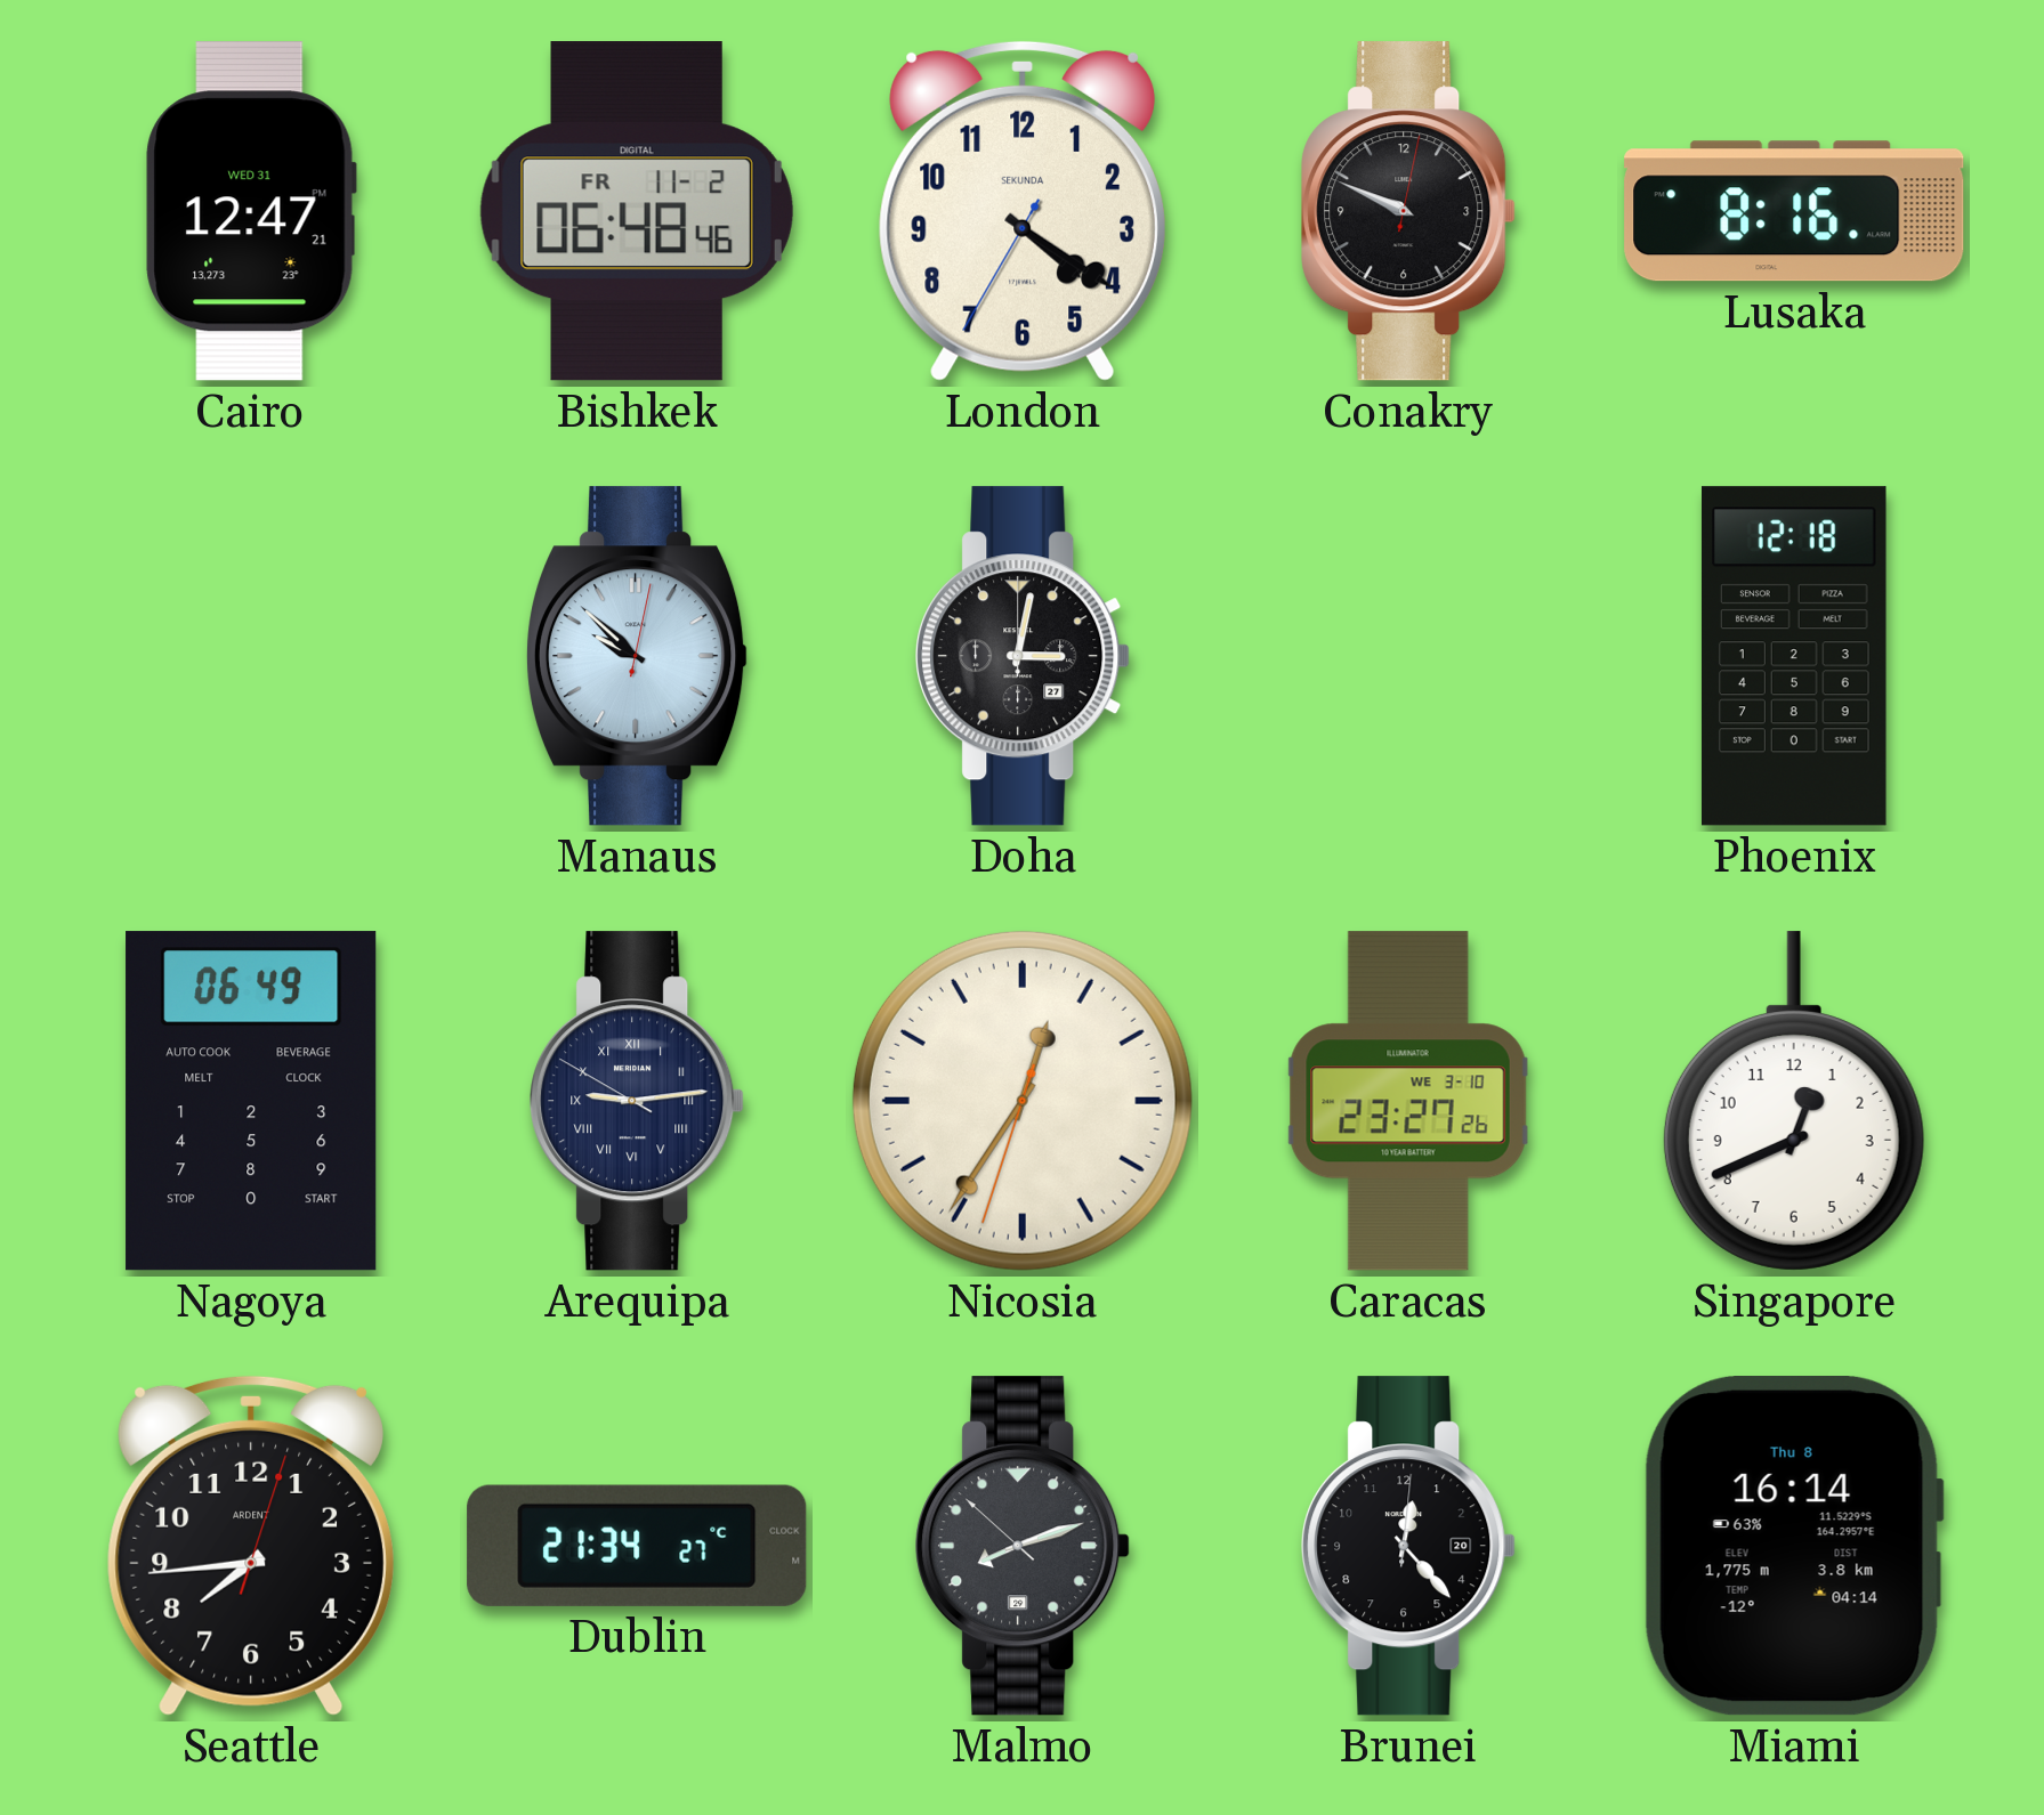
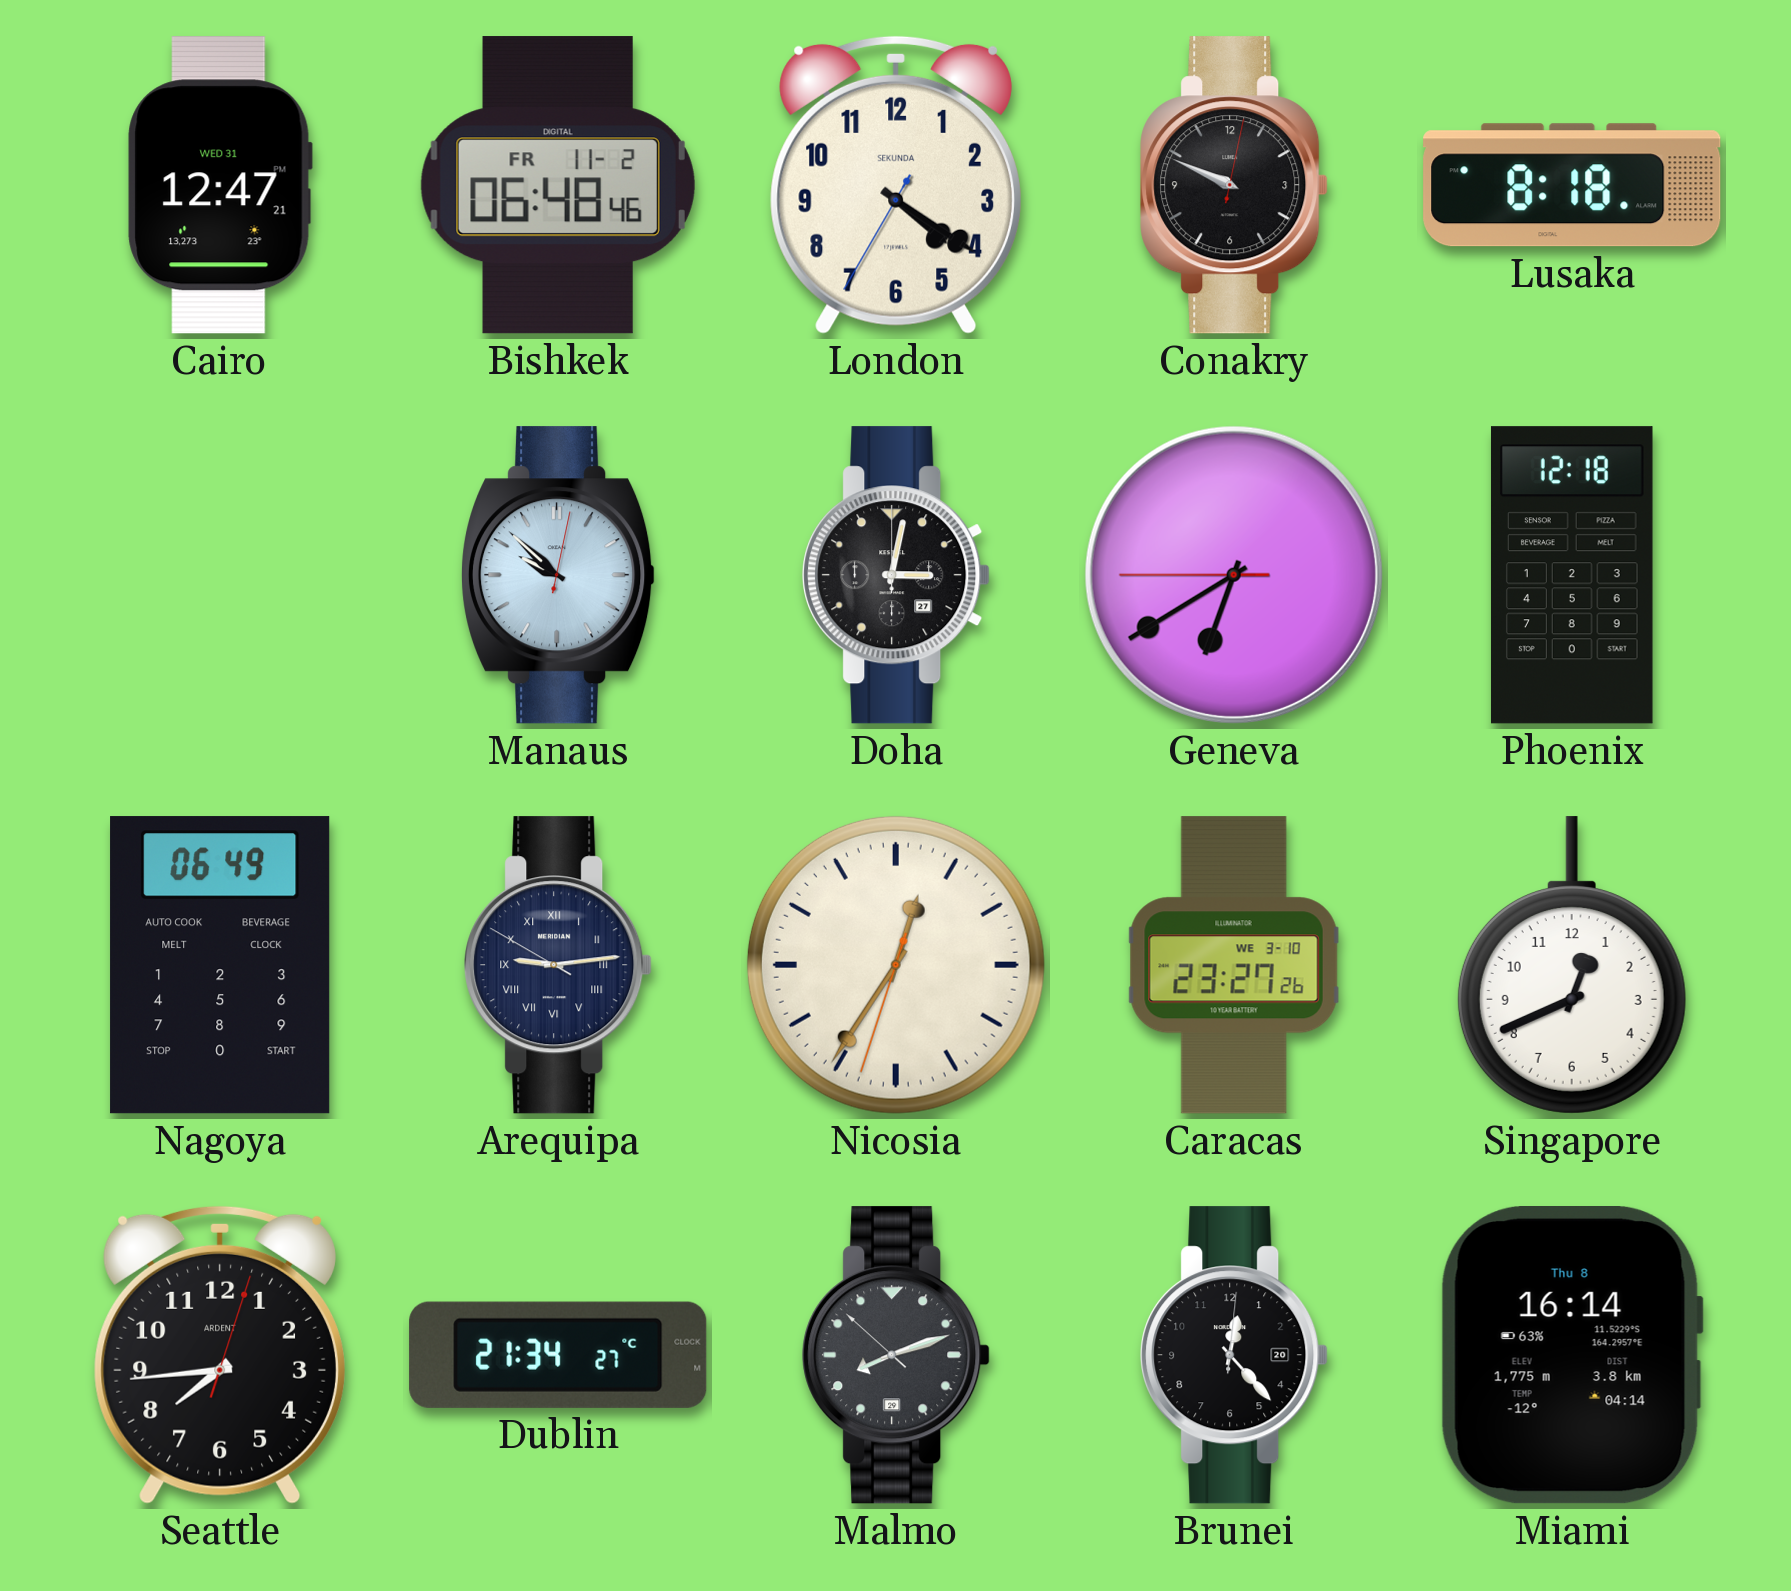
Lusaka: 8:16 -> 8:18 (1572, 185)
Geneva: none -> 6:39 (1234, 575)
